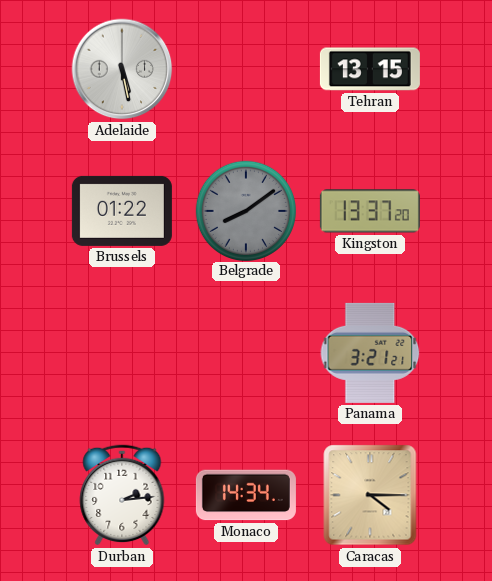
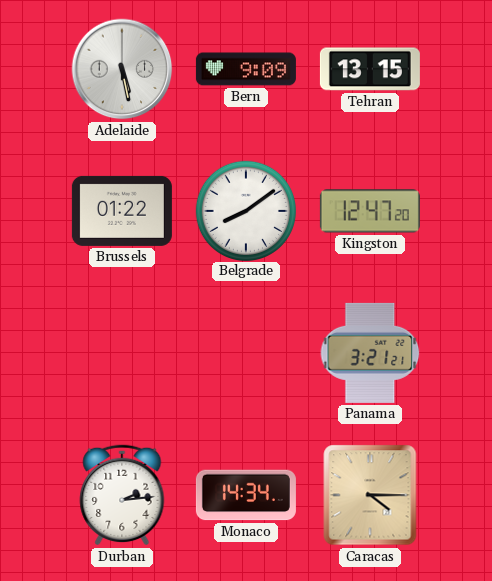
Bern: none -> 9:09 (246, 69)
Belgrade dial: grey -> white (245, 210)
Kingston: 13:37 -> 12:47 (370, 211)
